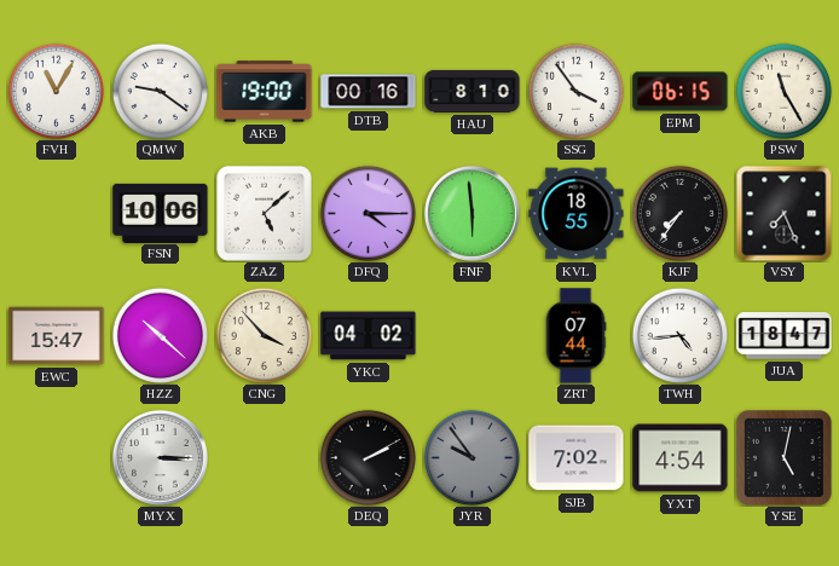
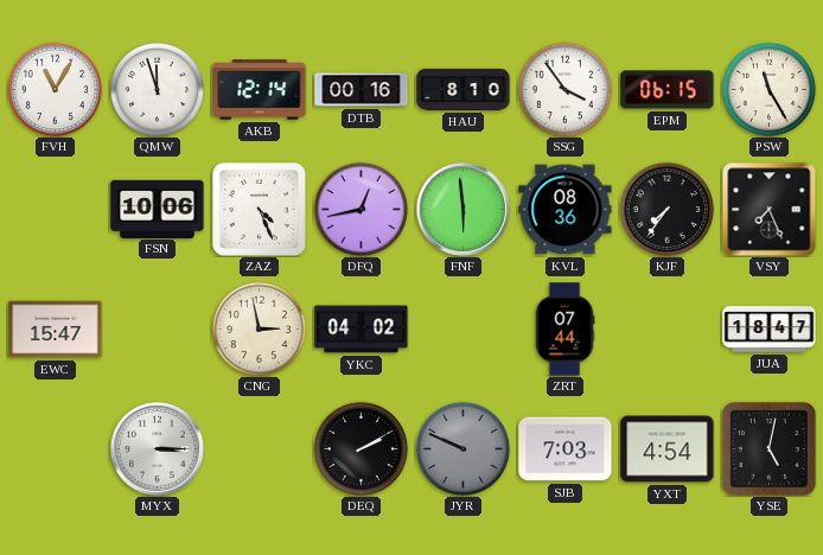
QMW: 9:21 -> 11:57 (157, 89)
AKB: 19:00 -> 12:14 (260, 90)
ZAZ: 5:08 -> 4:26 (259, 209)
DFQ: 4:15 -> 12:43 (361, 209)
KVL: 18:55 -> 08:36 (566, 210)
HZZ: 10:22 -> none (160, 335)
CNG: 3:53 -> 2:58 (259, 328)
TWH: 4:44 -> none (679, 335)
JYR: 9:54 -> 9:49 (462, 448)
SJB: 7:02 -> 7:03 (566, 449)
